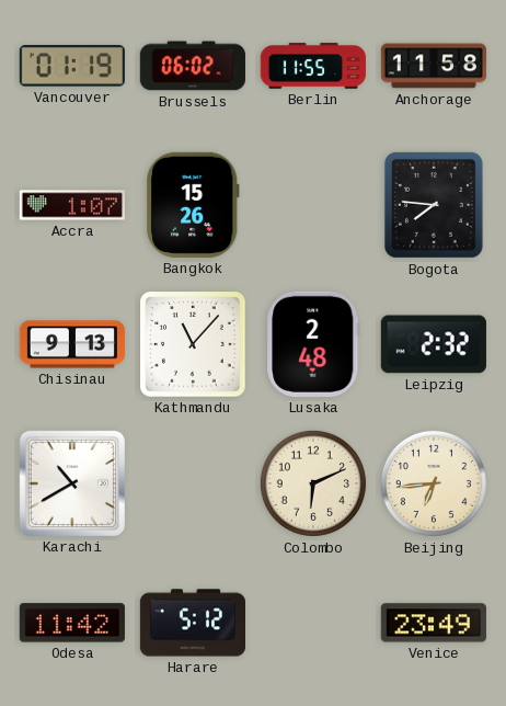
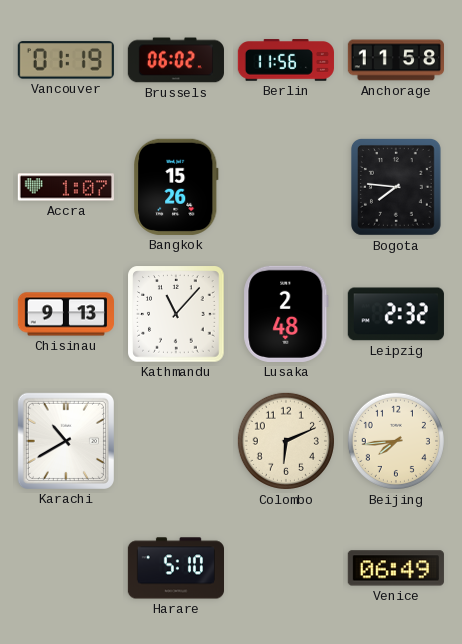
Berlin: 11:55 -> 11:56 (286, 60)
Beijing: 6:44 -> 7:44 (396, 441)
Odesa: 11:42 -> none (72, 623)
Harare: 5:12 -> 5:10 (175, 568)
Venice: 23:49 -> 06:49 (396, 568)
